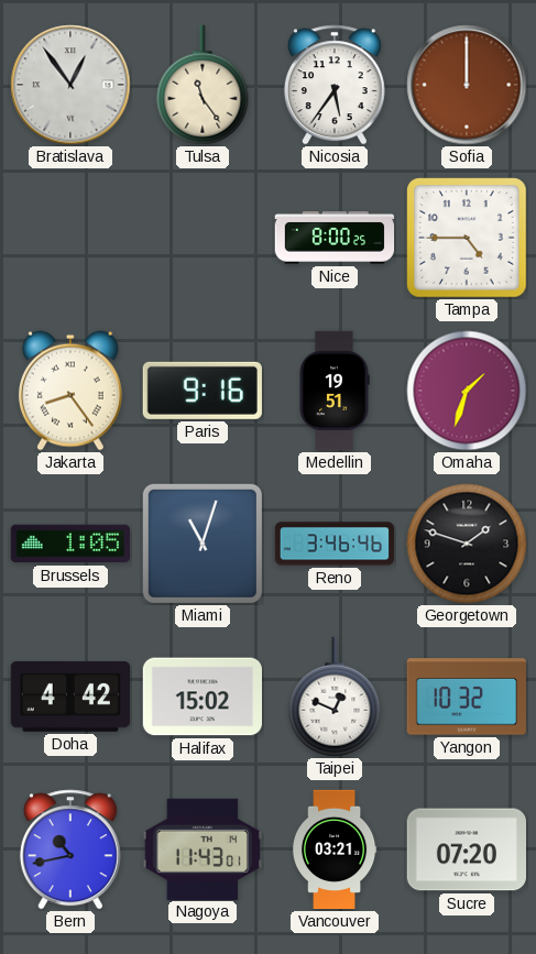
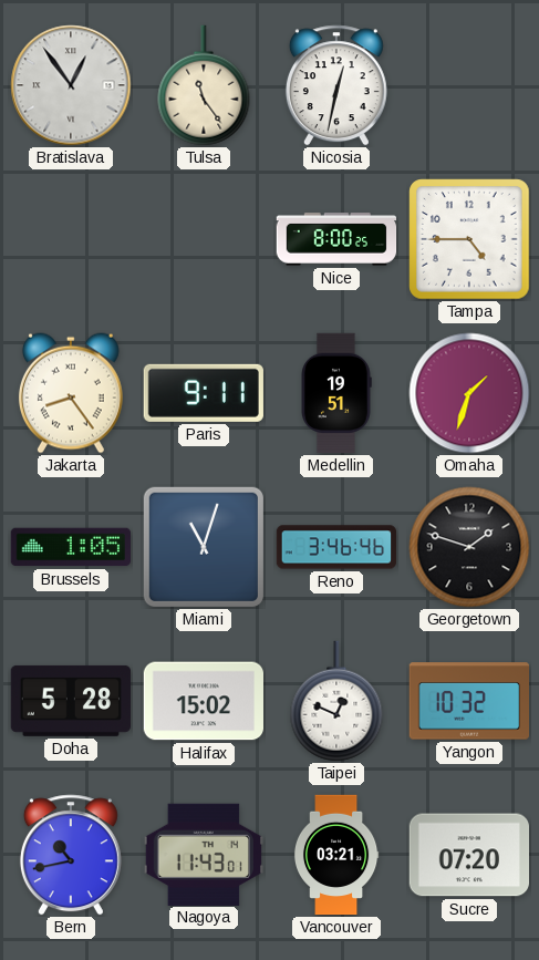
Nicosia: 5:36 -> 12:32 (336, 85)
Sofia: 12:00 -> none (467, 85)
Paris: 9:16 -> 9:11 (204, 393)
Doha: 4:42 -> 5:28 (70, 701)
